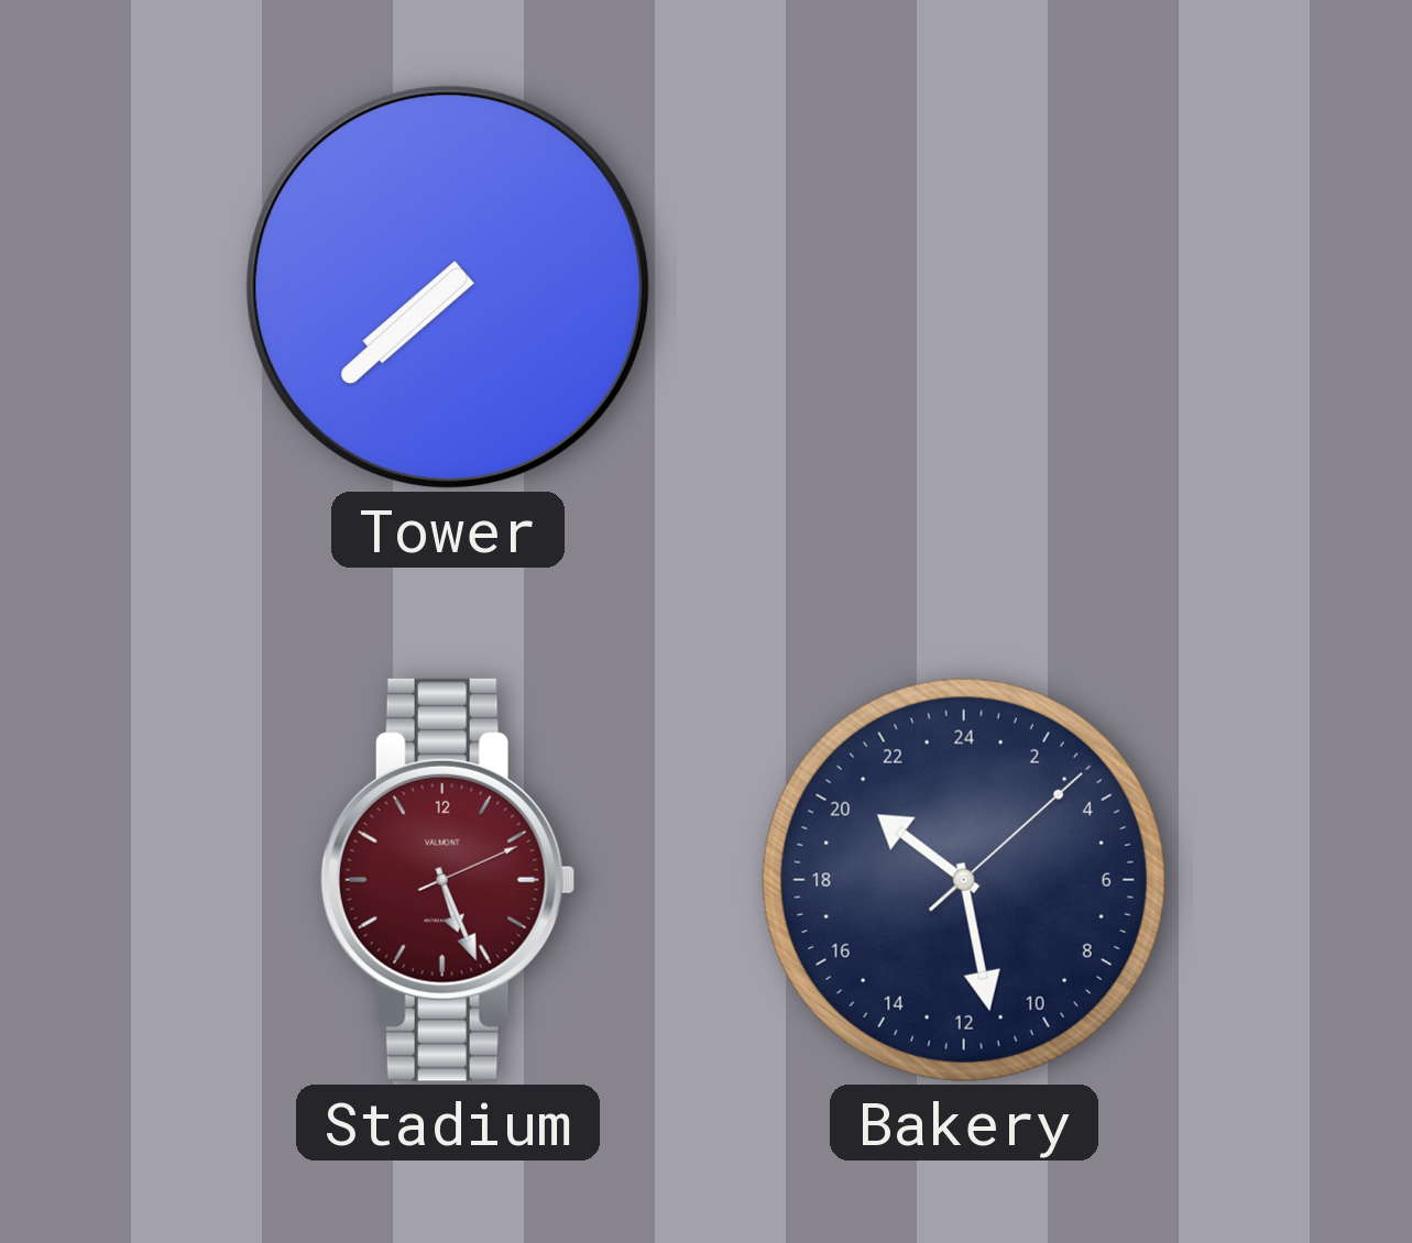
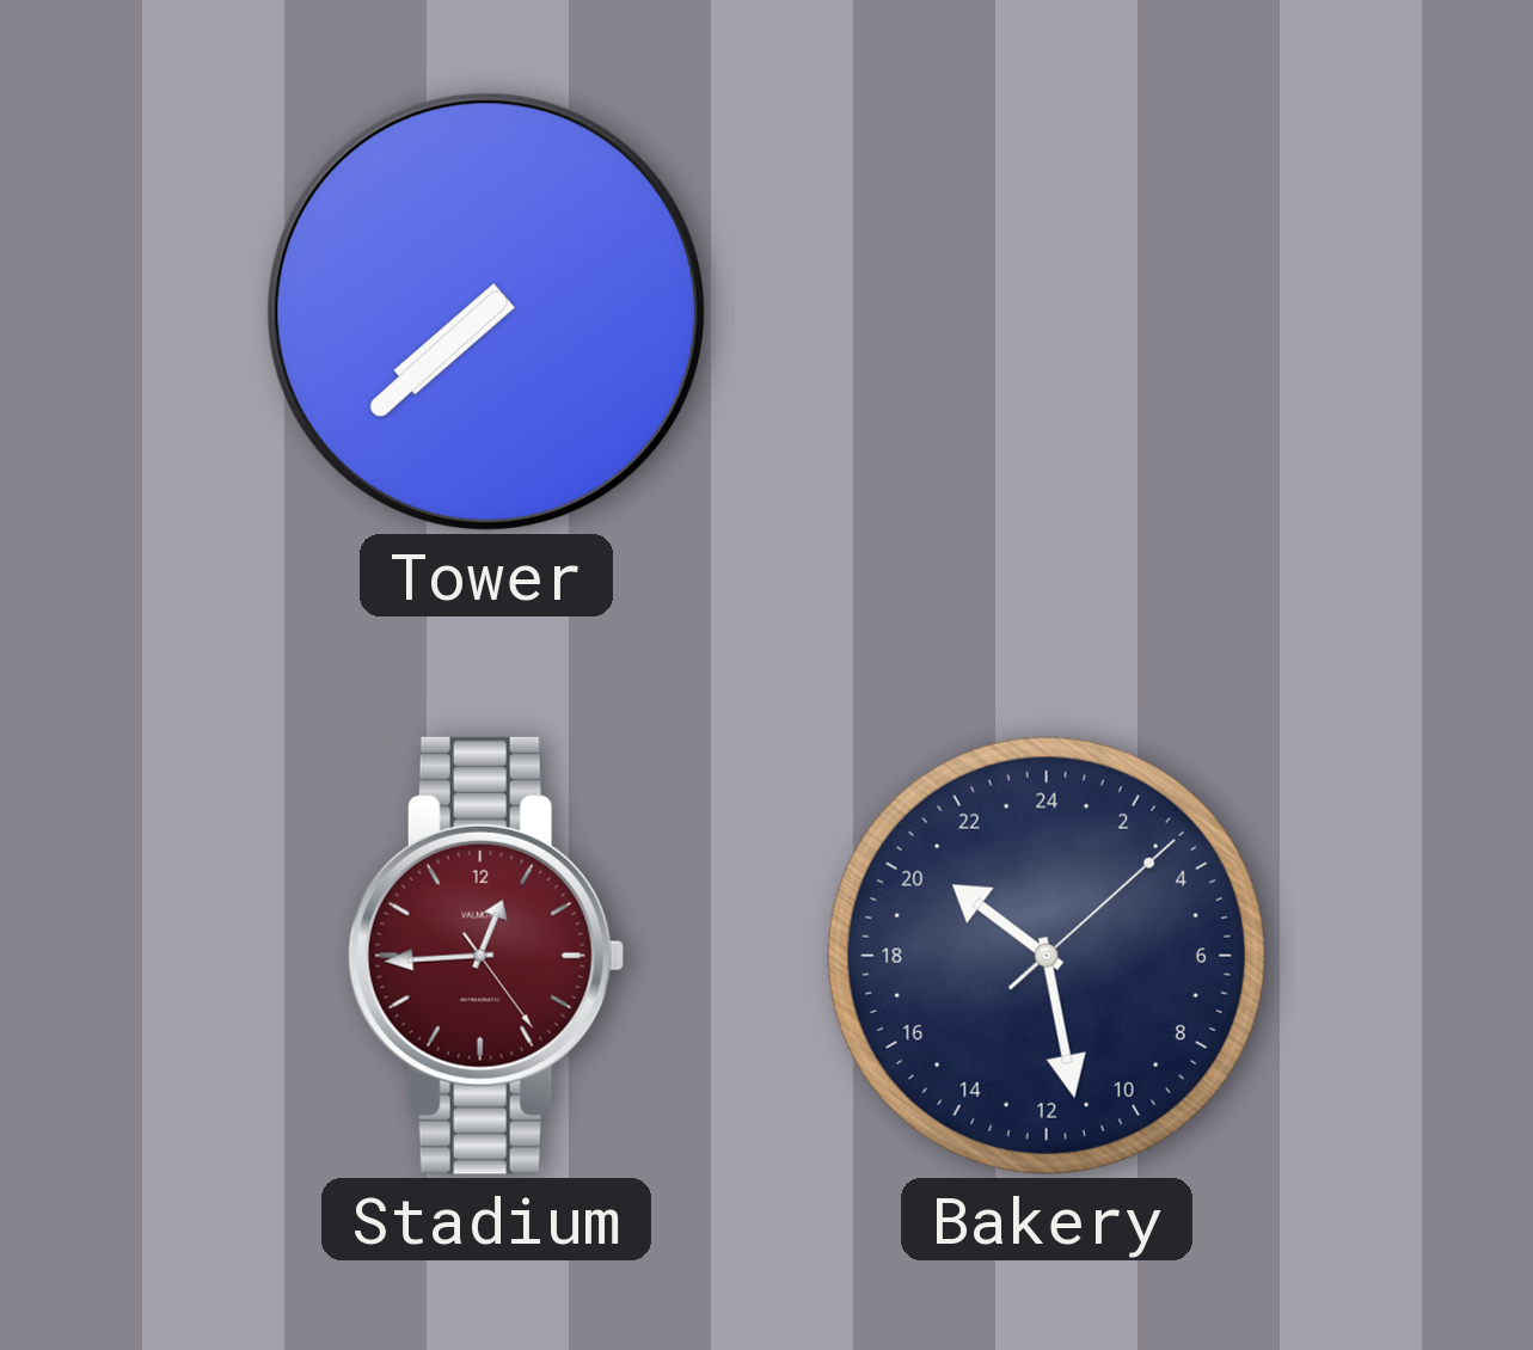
Stadium: 5:26 -> 12:44 (486, 956)
